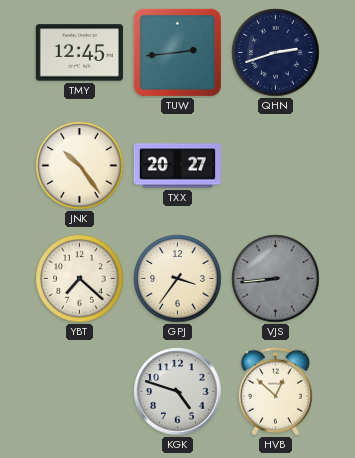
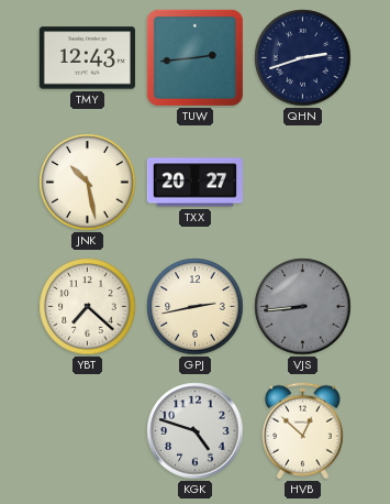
TMY: 12:45 -> 12:43 (87, 58)
JNK: 10:24 -> 10:28 (88, 183)
GPJ: 3:36 -> 2:43 (196, 307)
